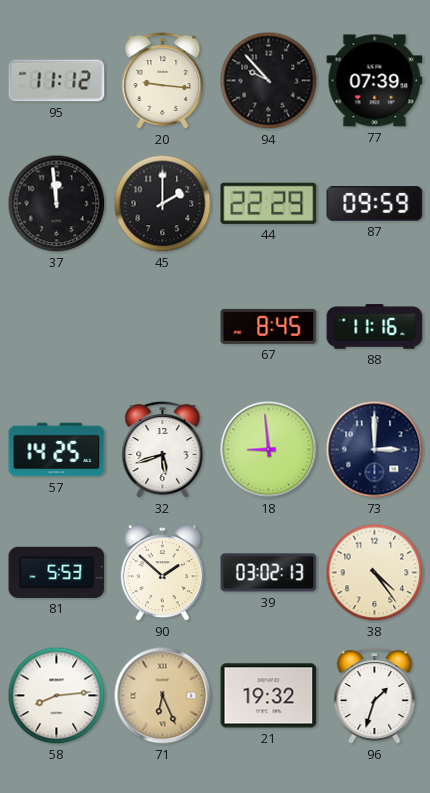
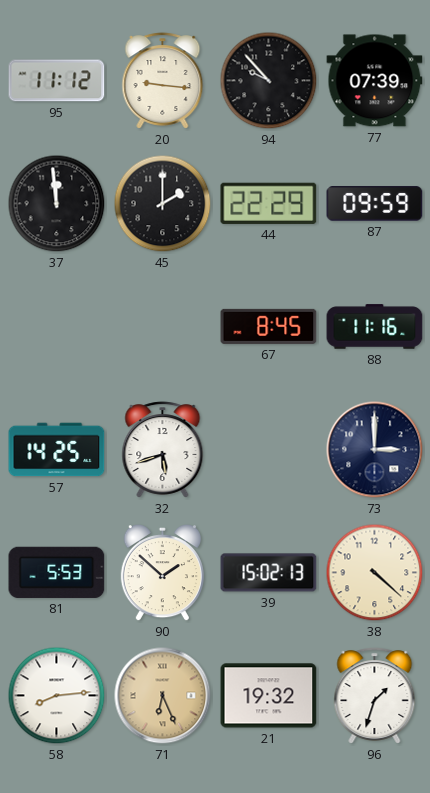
18: 8:59 -> none (269, 450)
39: 03:02 -> 15:02 (269, 573)
38: 4:24 -> 4:22 (375, 573)
